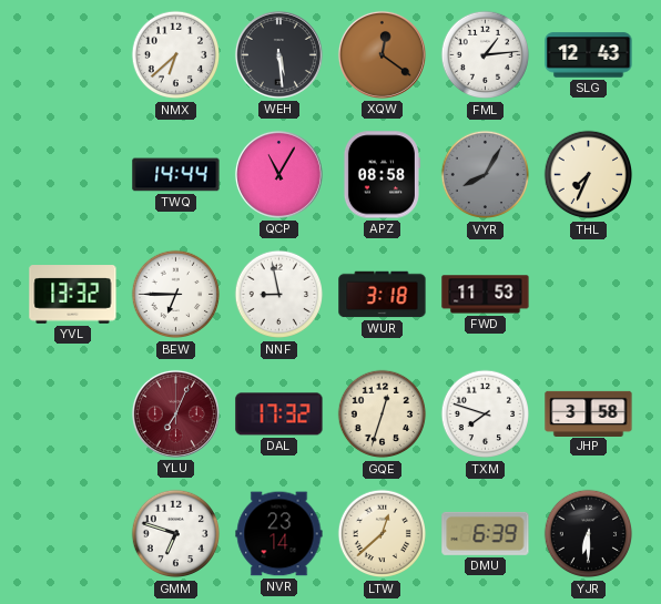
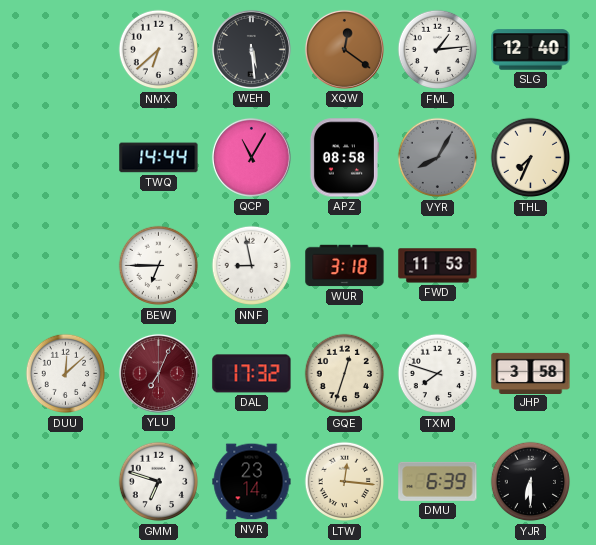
SLG: 12:43 -> 12:40 (531, 50)
YVL: 13:32 -> none (73, 295)
DUU: none -> 12:08 (66, 374)
LTW: 12:38 -> 12:16 (345, 482)
